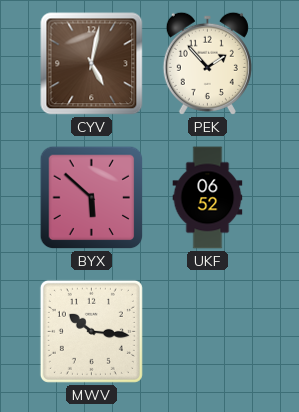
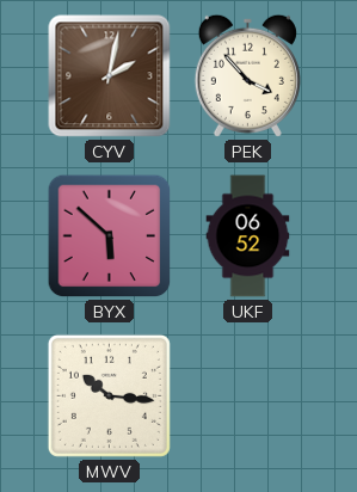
CYV: 5:02 -> 2:02 (110, 76)
PEK: 1:53 -> 3:53 (247, 75)
